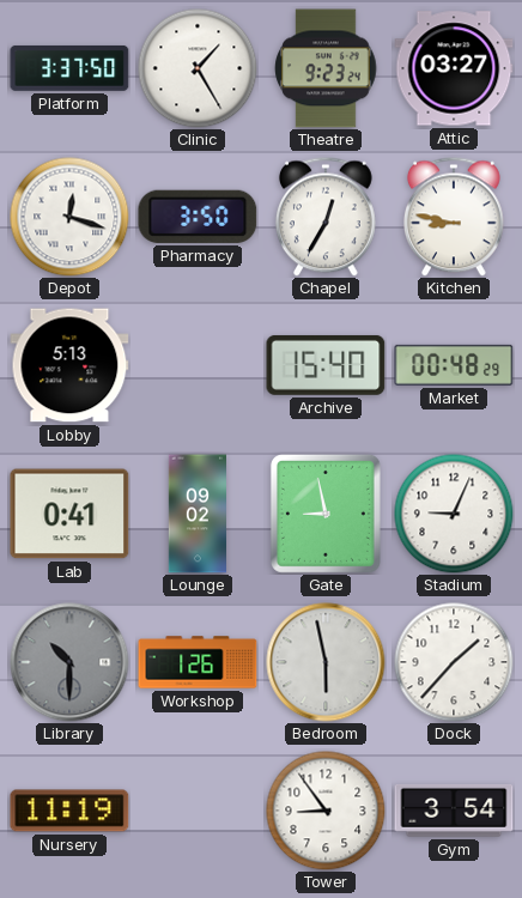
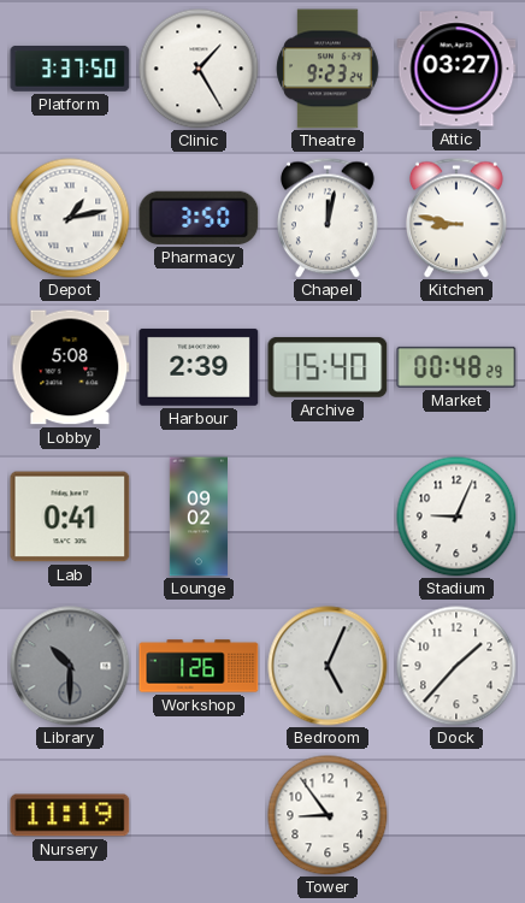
Depot: 12:18 -> 1:13 (70, 218)
Chapel: 12:35 -> 12:02 (328, 218)
Lobby: 5:13 -> 5:08 (70, 367)
Harbour: none -> 2:39 (199, 367)
Gate: 8:58 -> none (326, 514)
Bedroom: 5:58 -> 5:04 (328, 666)
Gym: 3:54 -> none (454, 811)
